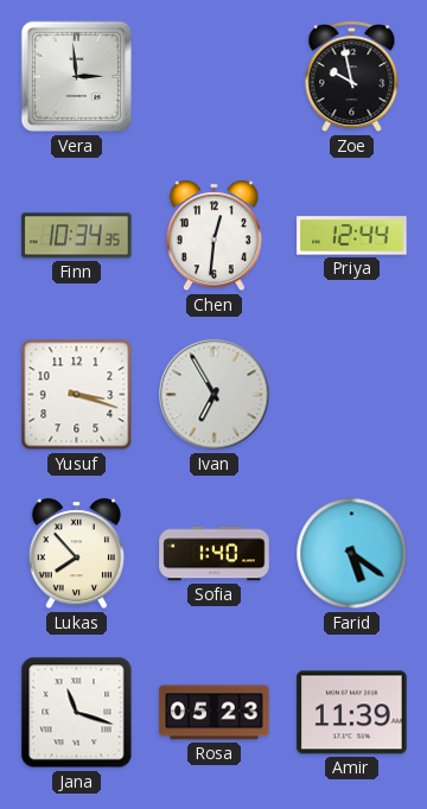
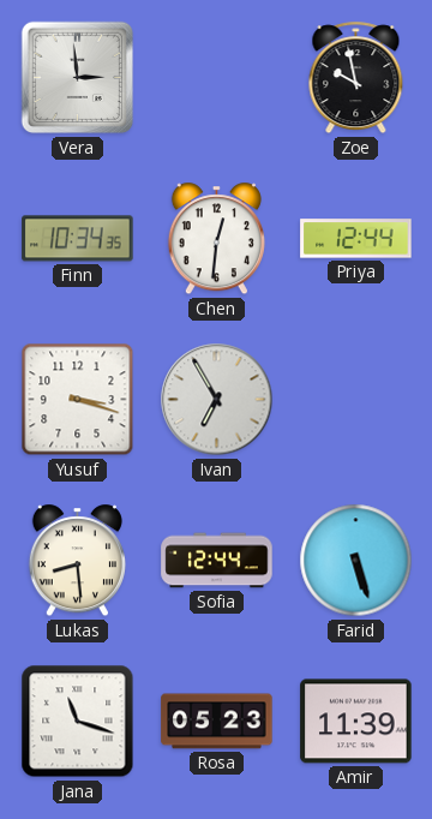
Lukas: 7:53 -> 8:29 (77, 561)
Sofia: 1:40 -> 12:44 (217, 561)
Farid: 5:21 -> 5:27 (356, 561)
